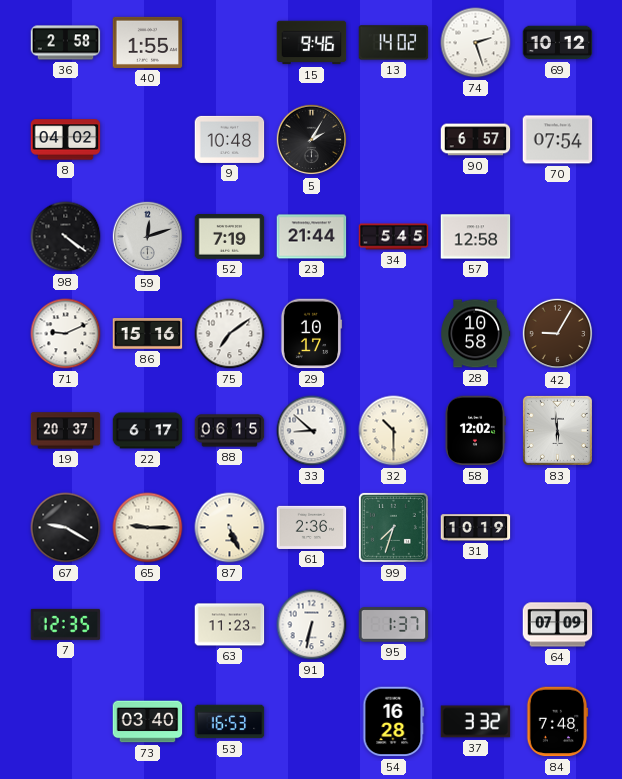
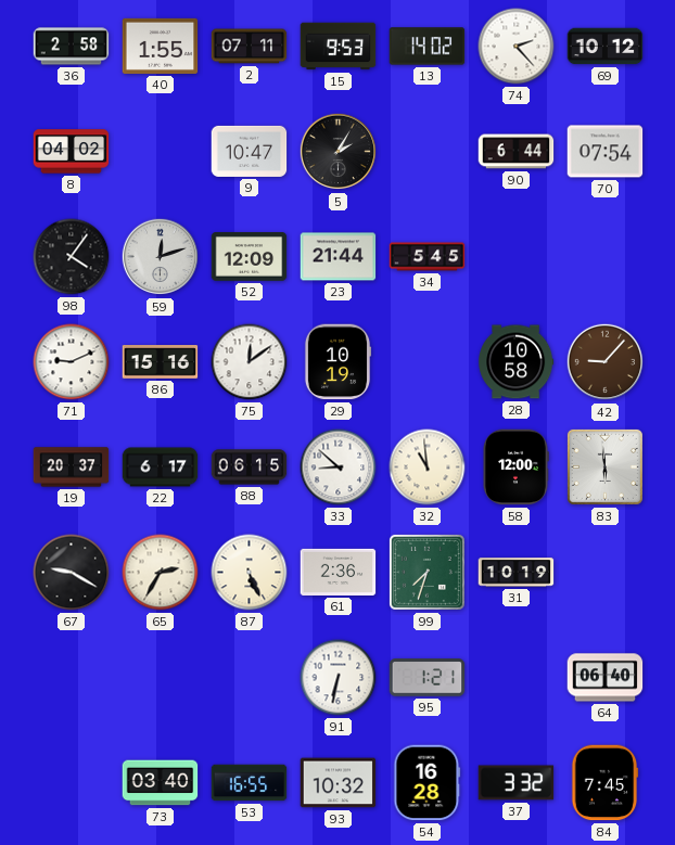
2: none -> 07:11 (250, 47)
15: 9:46 -> 9:53 (339, 47)
74: 2:27 -> 2:23 (517, 47)
9: 10:48 -> 10:47 (250, 151)
90: 6:57 -> 6:44 (517, 152)
98: 4:21 -> 4:06 (72, 257)
52: 7:19 -> 12:09 (250, 257)
57: 12:58 -> none (476, 237)
75: 7:09 -> 12:09 (250, 362)
29: 10:17 -> 10:19 (337, 362)
42: 9:05 -> 9:07 (606, 362)
32: 10:30 -> 10:59 (428, 468)
58: 12:02 -> 12:00 (515, 468)
65: 9:15 -> 2:35 (161, 573)
7: 12:35 -> none (66, 624)
63: 11:23 -> none (230, 625)
95: 1:37 -> 1:21 (428, 678)
64: 07:09 -> 06:40 (606, 678)
53: 16:53 -> 16:55 (250, 783)
93: none -> 10:32 (339, 783)
84: 7:48 -> 7:45 (604, 783)
